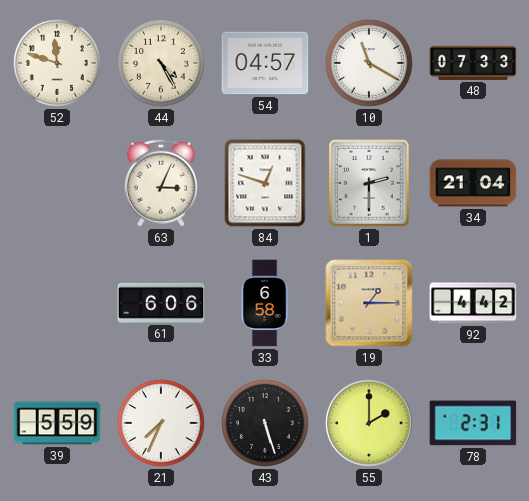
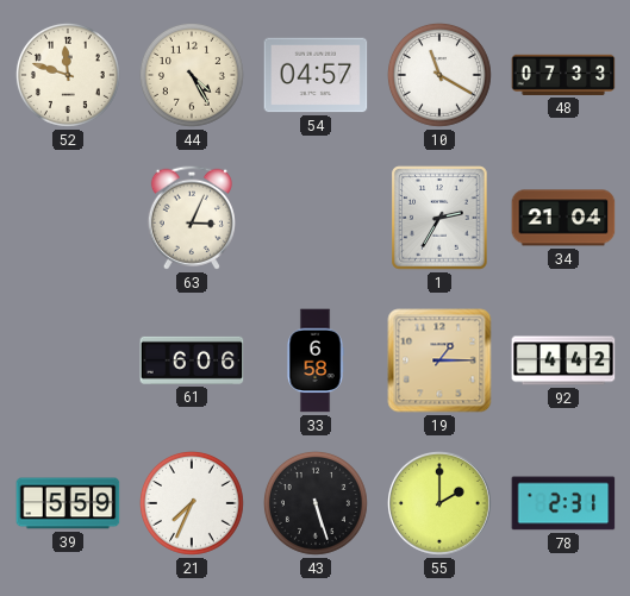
84: 12:48 -> none (265, 183)
1: 2:30 -> 2:35 (439, 218)
